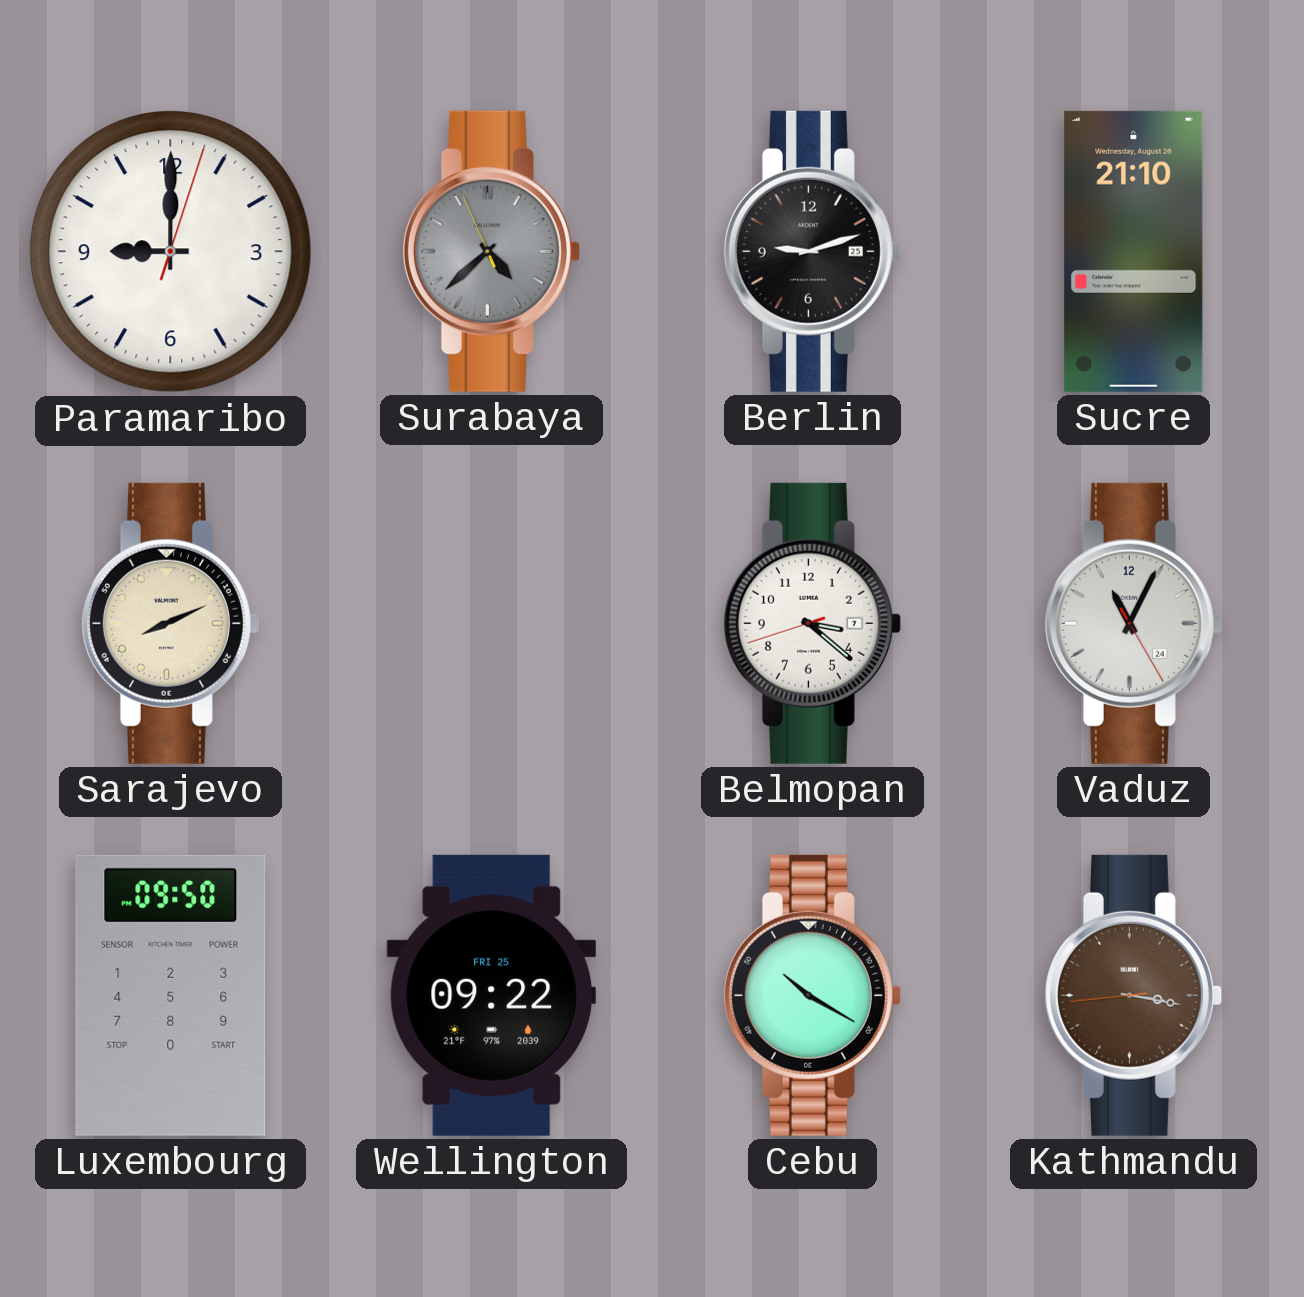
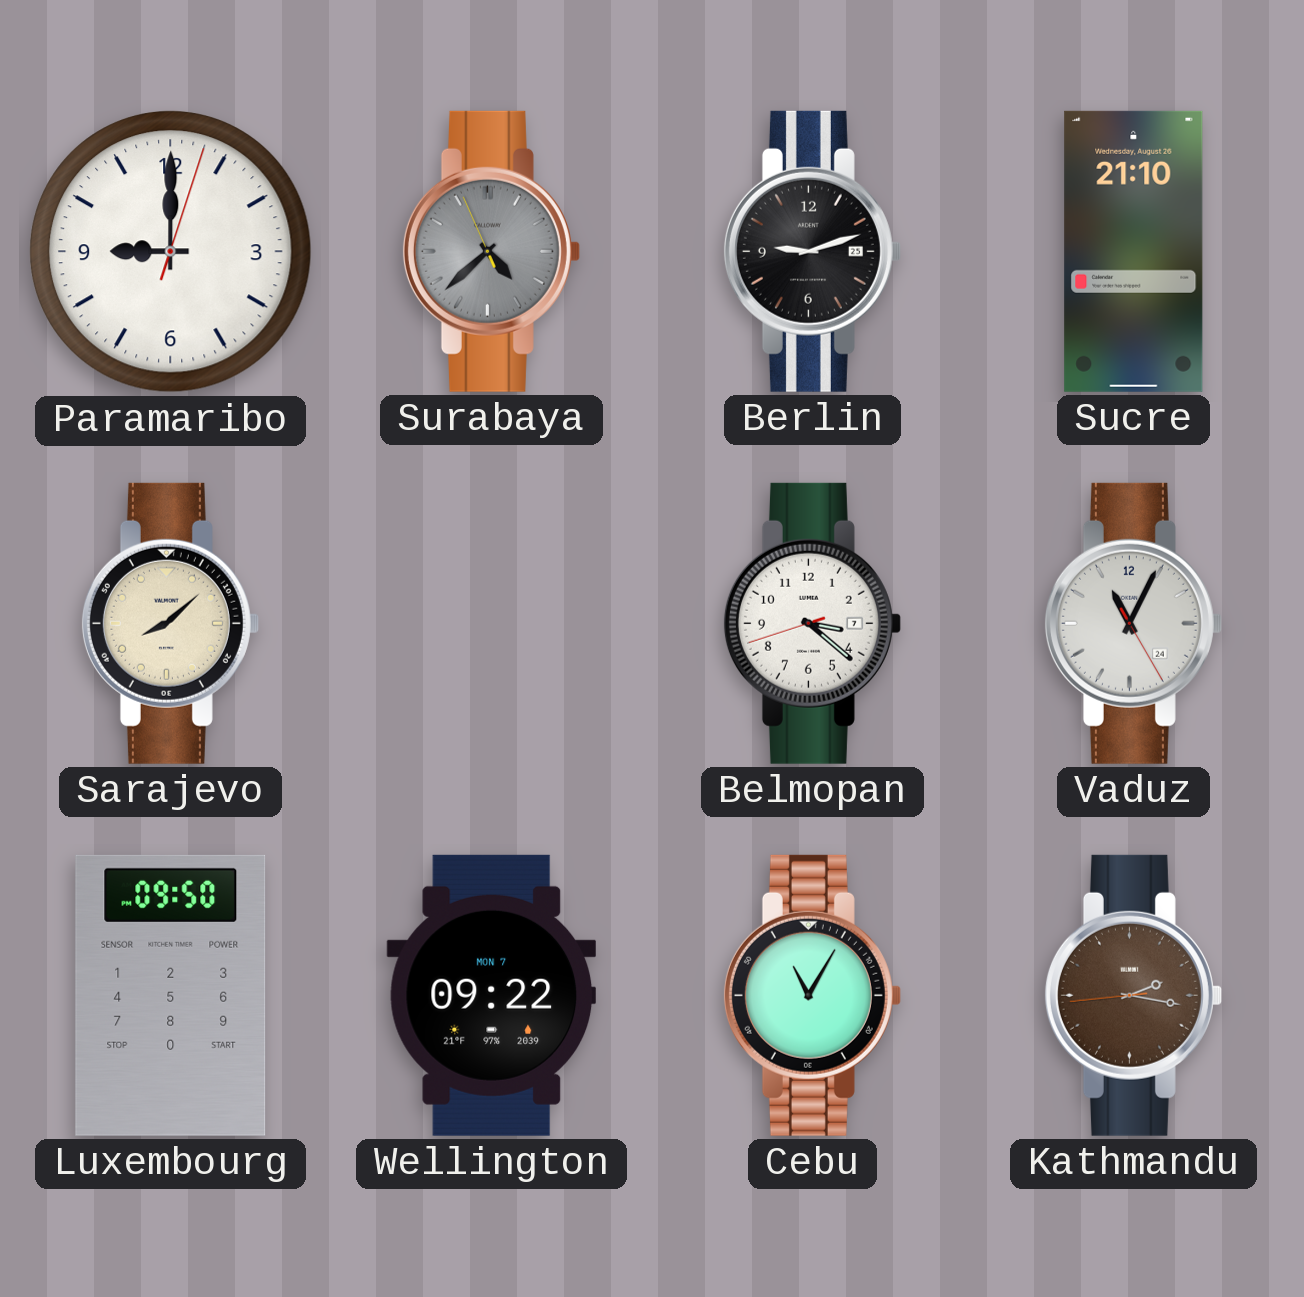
Sarajevo: 8:11 -> 8:08 (170, 623)
Wellington date: FRI 25 -> MON 7 (491, 995)
Cebu: 10:20 -> 11:05 (812, 995)
Kathmandu: 3:16 -> 2:16 (1133, 995)
